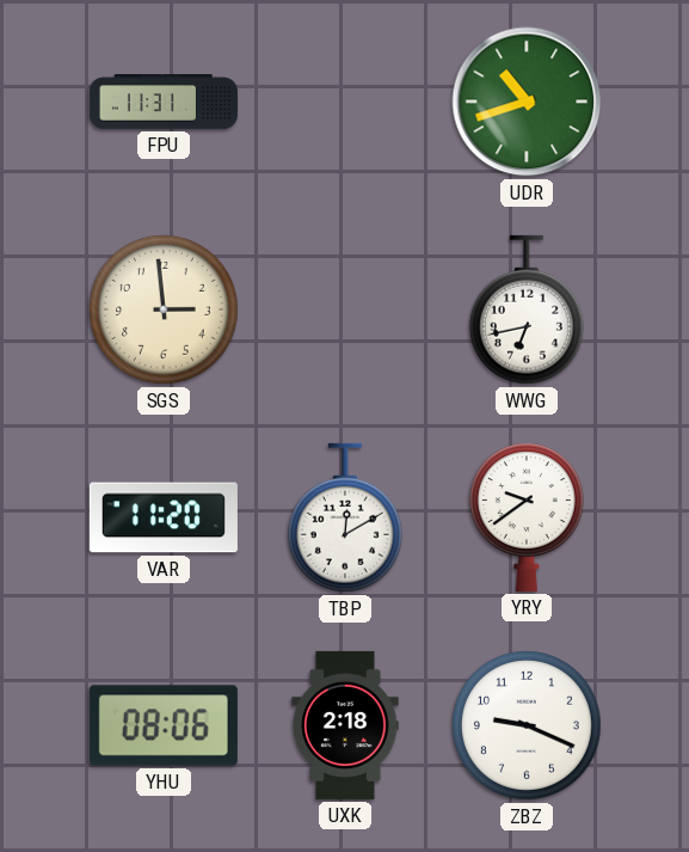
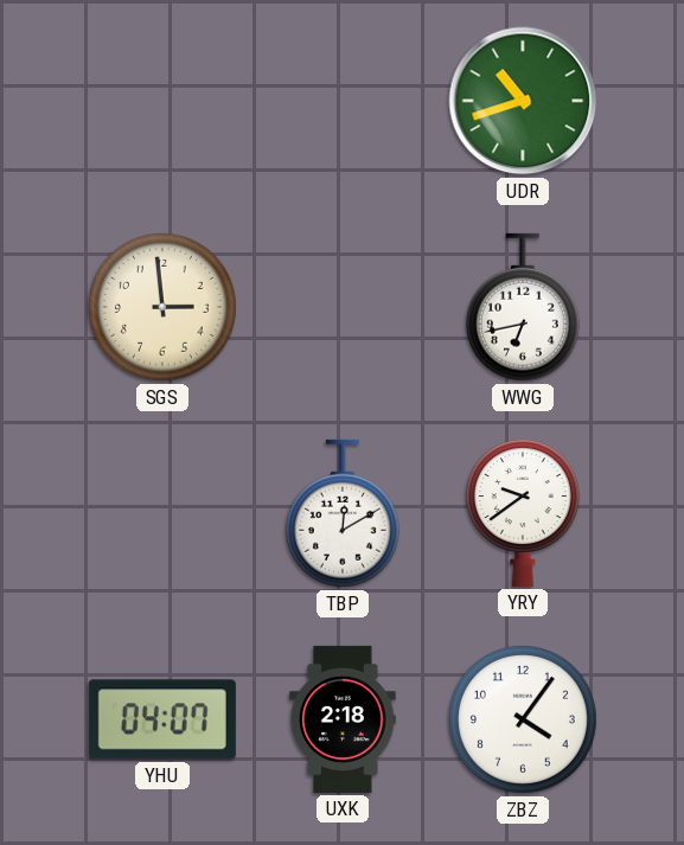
FPU: 11:31 -> none (164, 102)
VAR: 11:20 -> none (164, 517)
YHU: 08:06 -> 04:07 (162, 719)
ZBZ: 9:19 -> 4:06 (523, 719)
